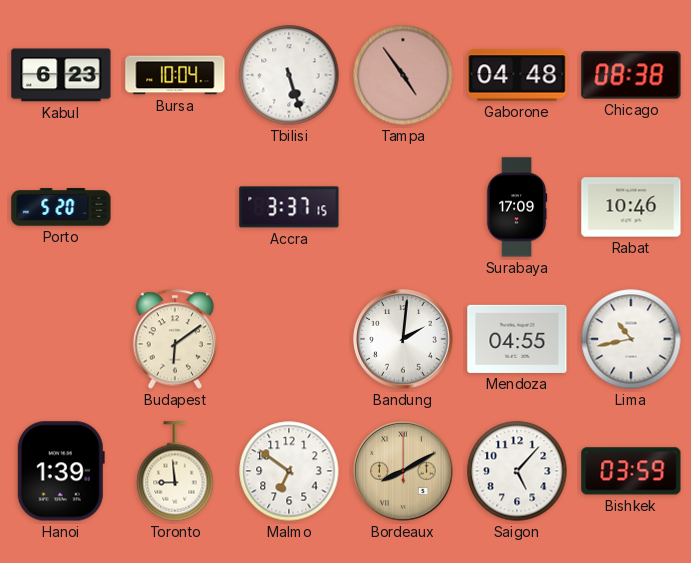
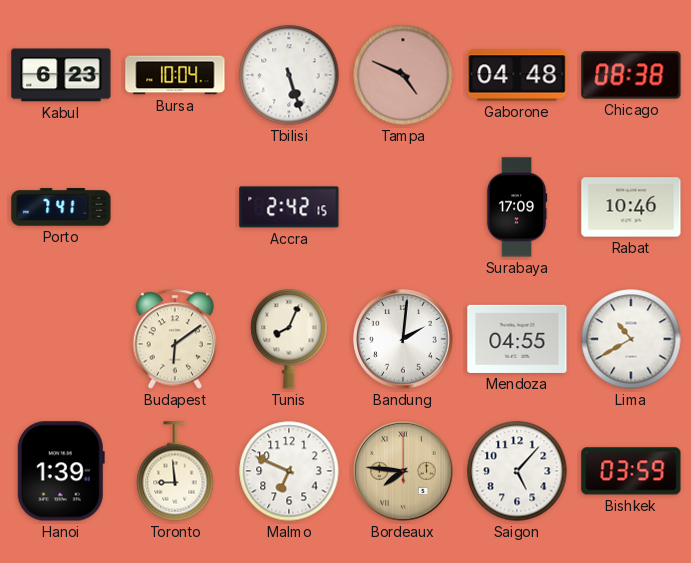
Tampa: 4:54 -> 4:49 (403, 75)
Porto: 5:20 -> 7:41 (61, 207)
Accra: 3:37 -> 2:42 (289, 207)
Tunis: none -> 8:04 (289, 339)
Lima: 10:43 -> 10:40 (631, 339)
Malmo: 6:51 -> 6:49 (289, 471)
Bordeaux: 8:10 -> 7:46 (403, 471)
